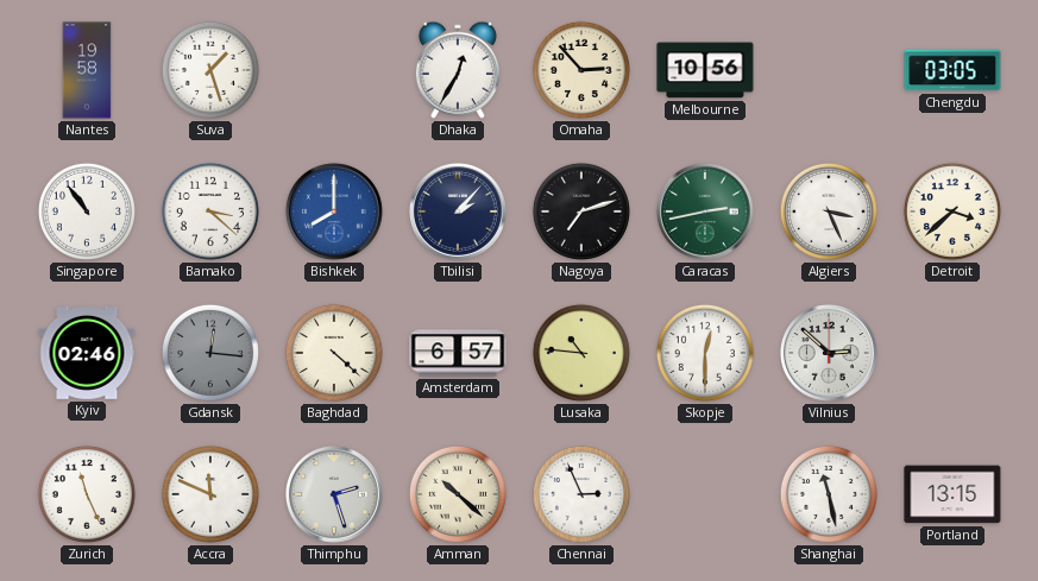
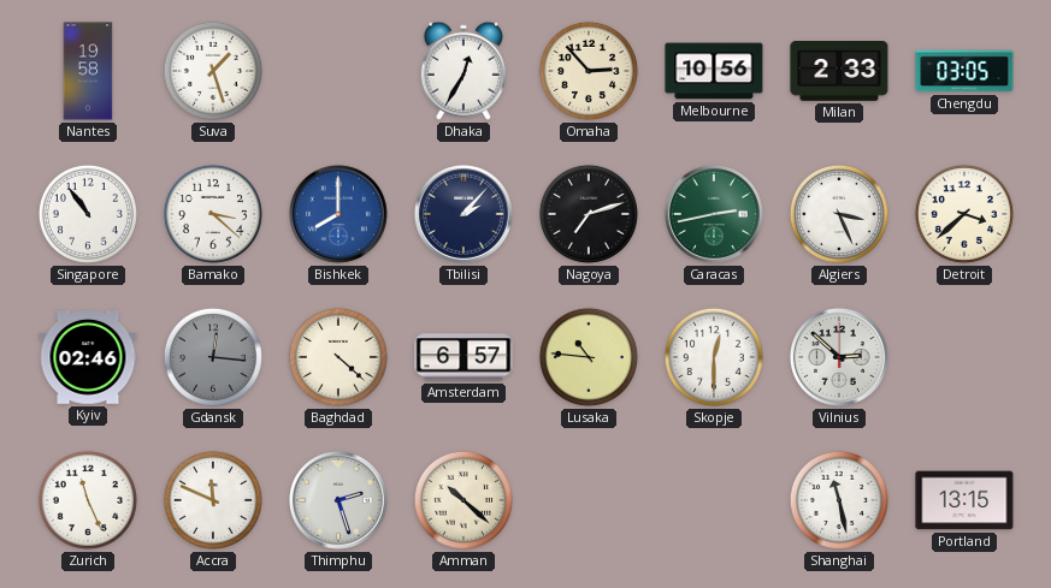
Milan: none -> 2:33 (839, 72)
Chennai: 2:56 -> none (581, 494)
